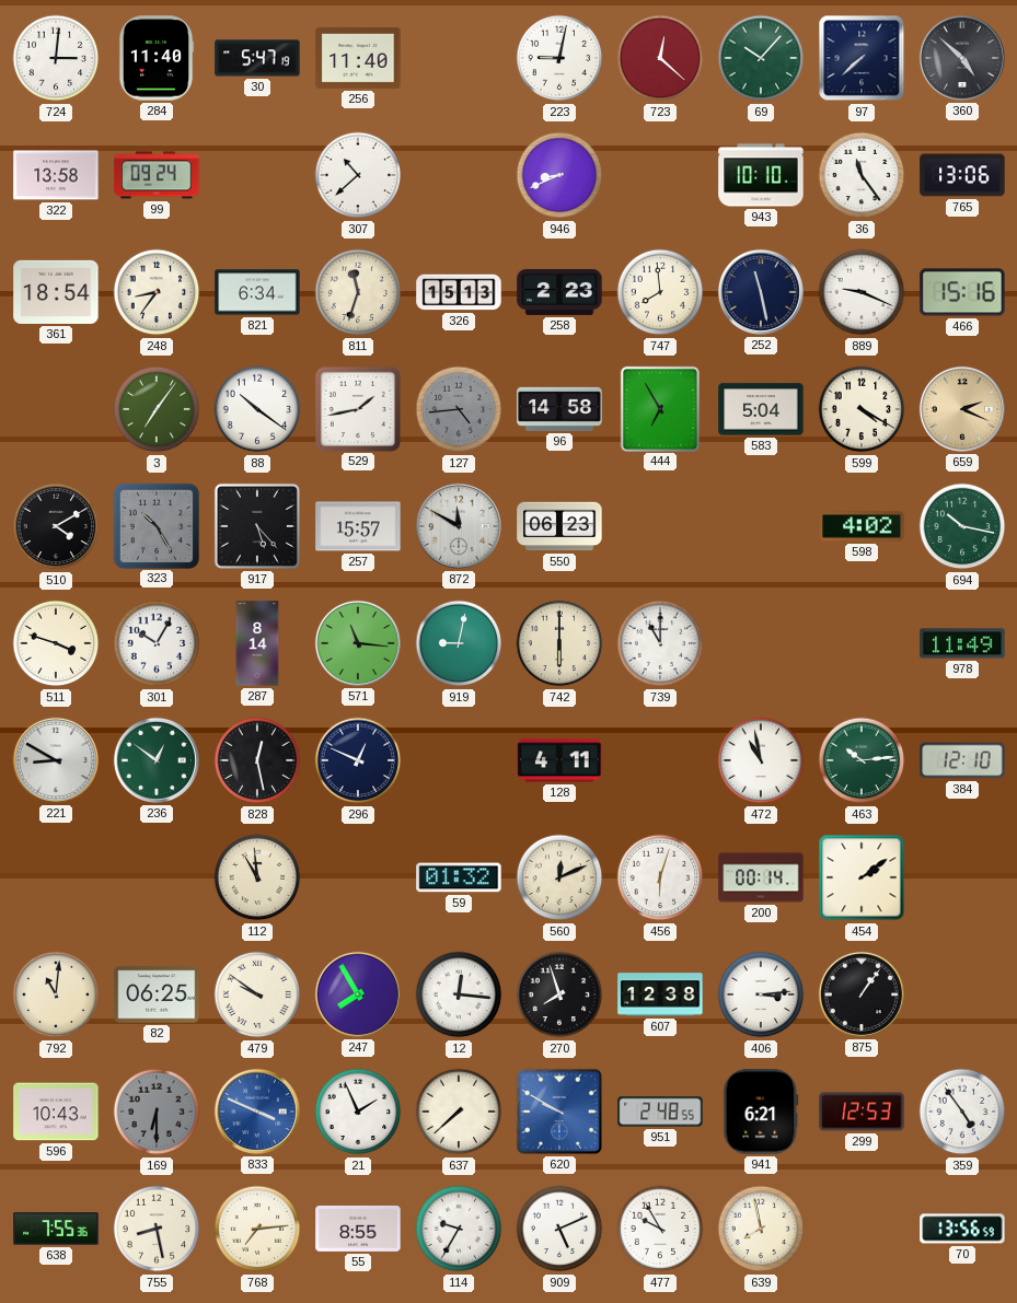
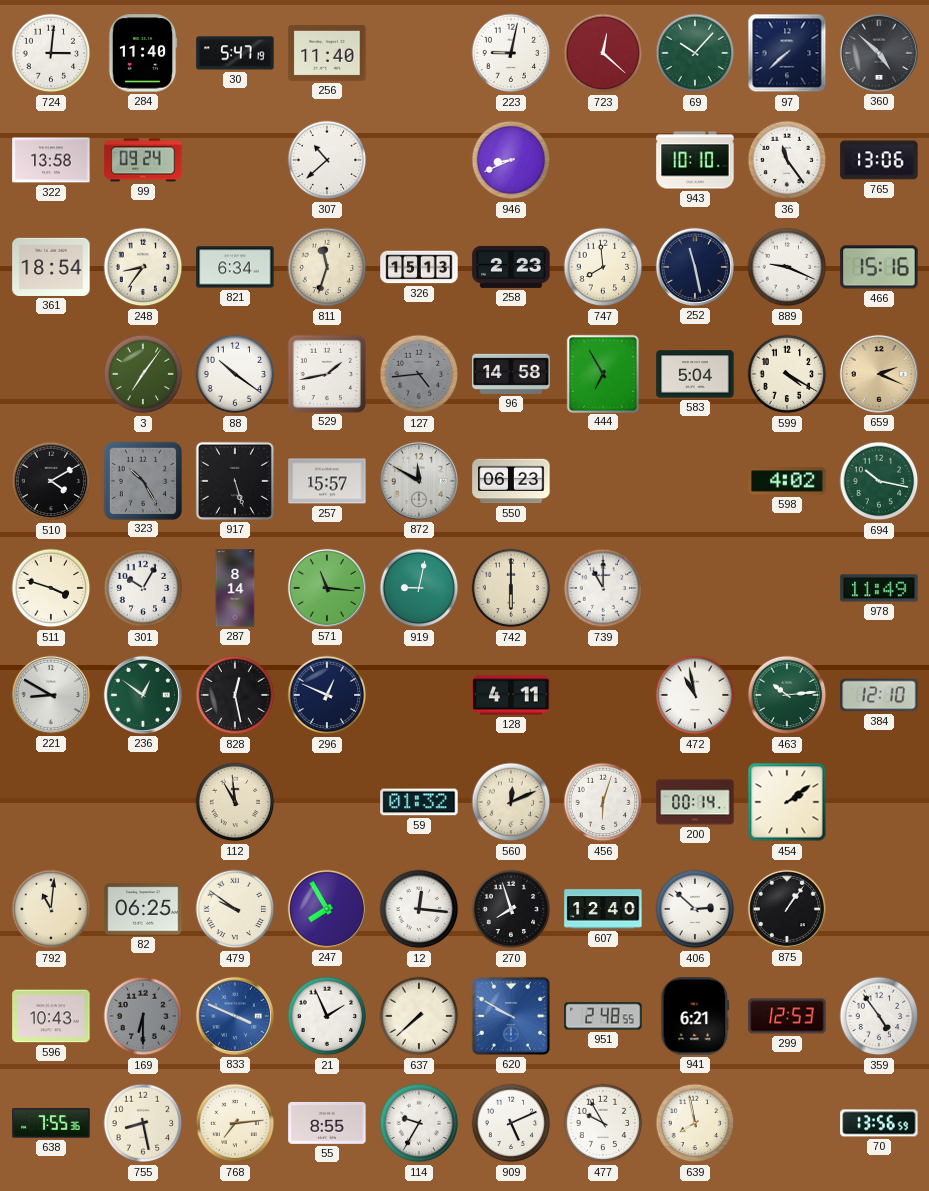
917: 5:23 -> 5:27 (235, 481)
607: 12:38 -> 12:40 (603, 909)
406: 3:14 -> 2:52 (695, 909)
